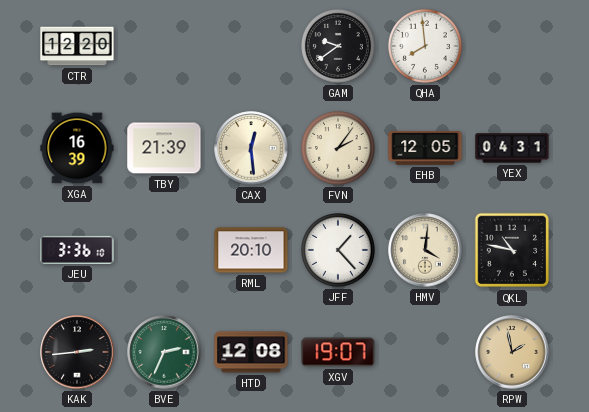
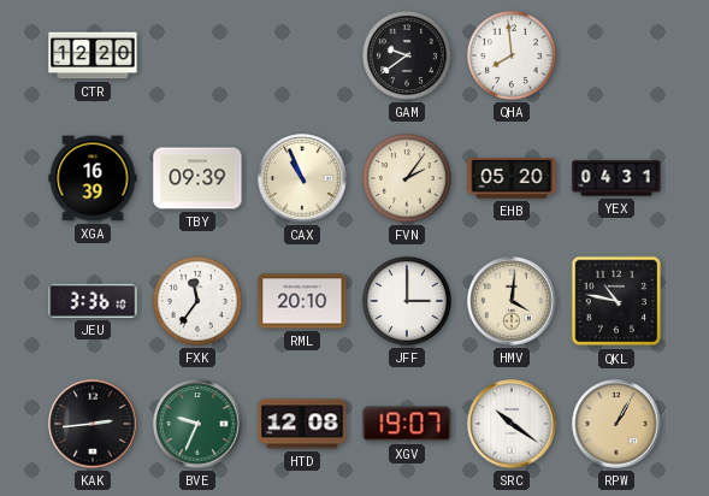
TBY: 21:39 -> 09:39 (197, 178)
CAX: 12:29 -> 10:56 (302, 178)
EHB: 12:05 -> 05:20 (512, 179)
FXK: none -> 11:36 (197, 301)
JFF: 1:23 -> 3:00 (407, 301)
BVE: 2:34 -> 9:34 (197, 424)
SRC: none -> 10:21 (512, 424)
RPW: 1:58 -> 1:05 (616, 424)
